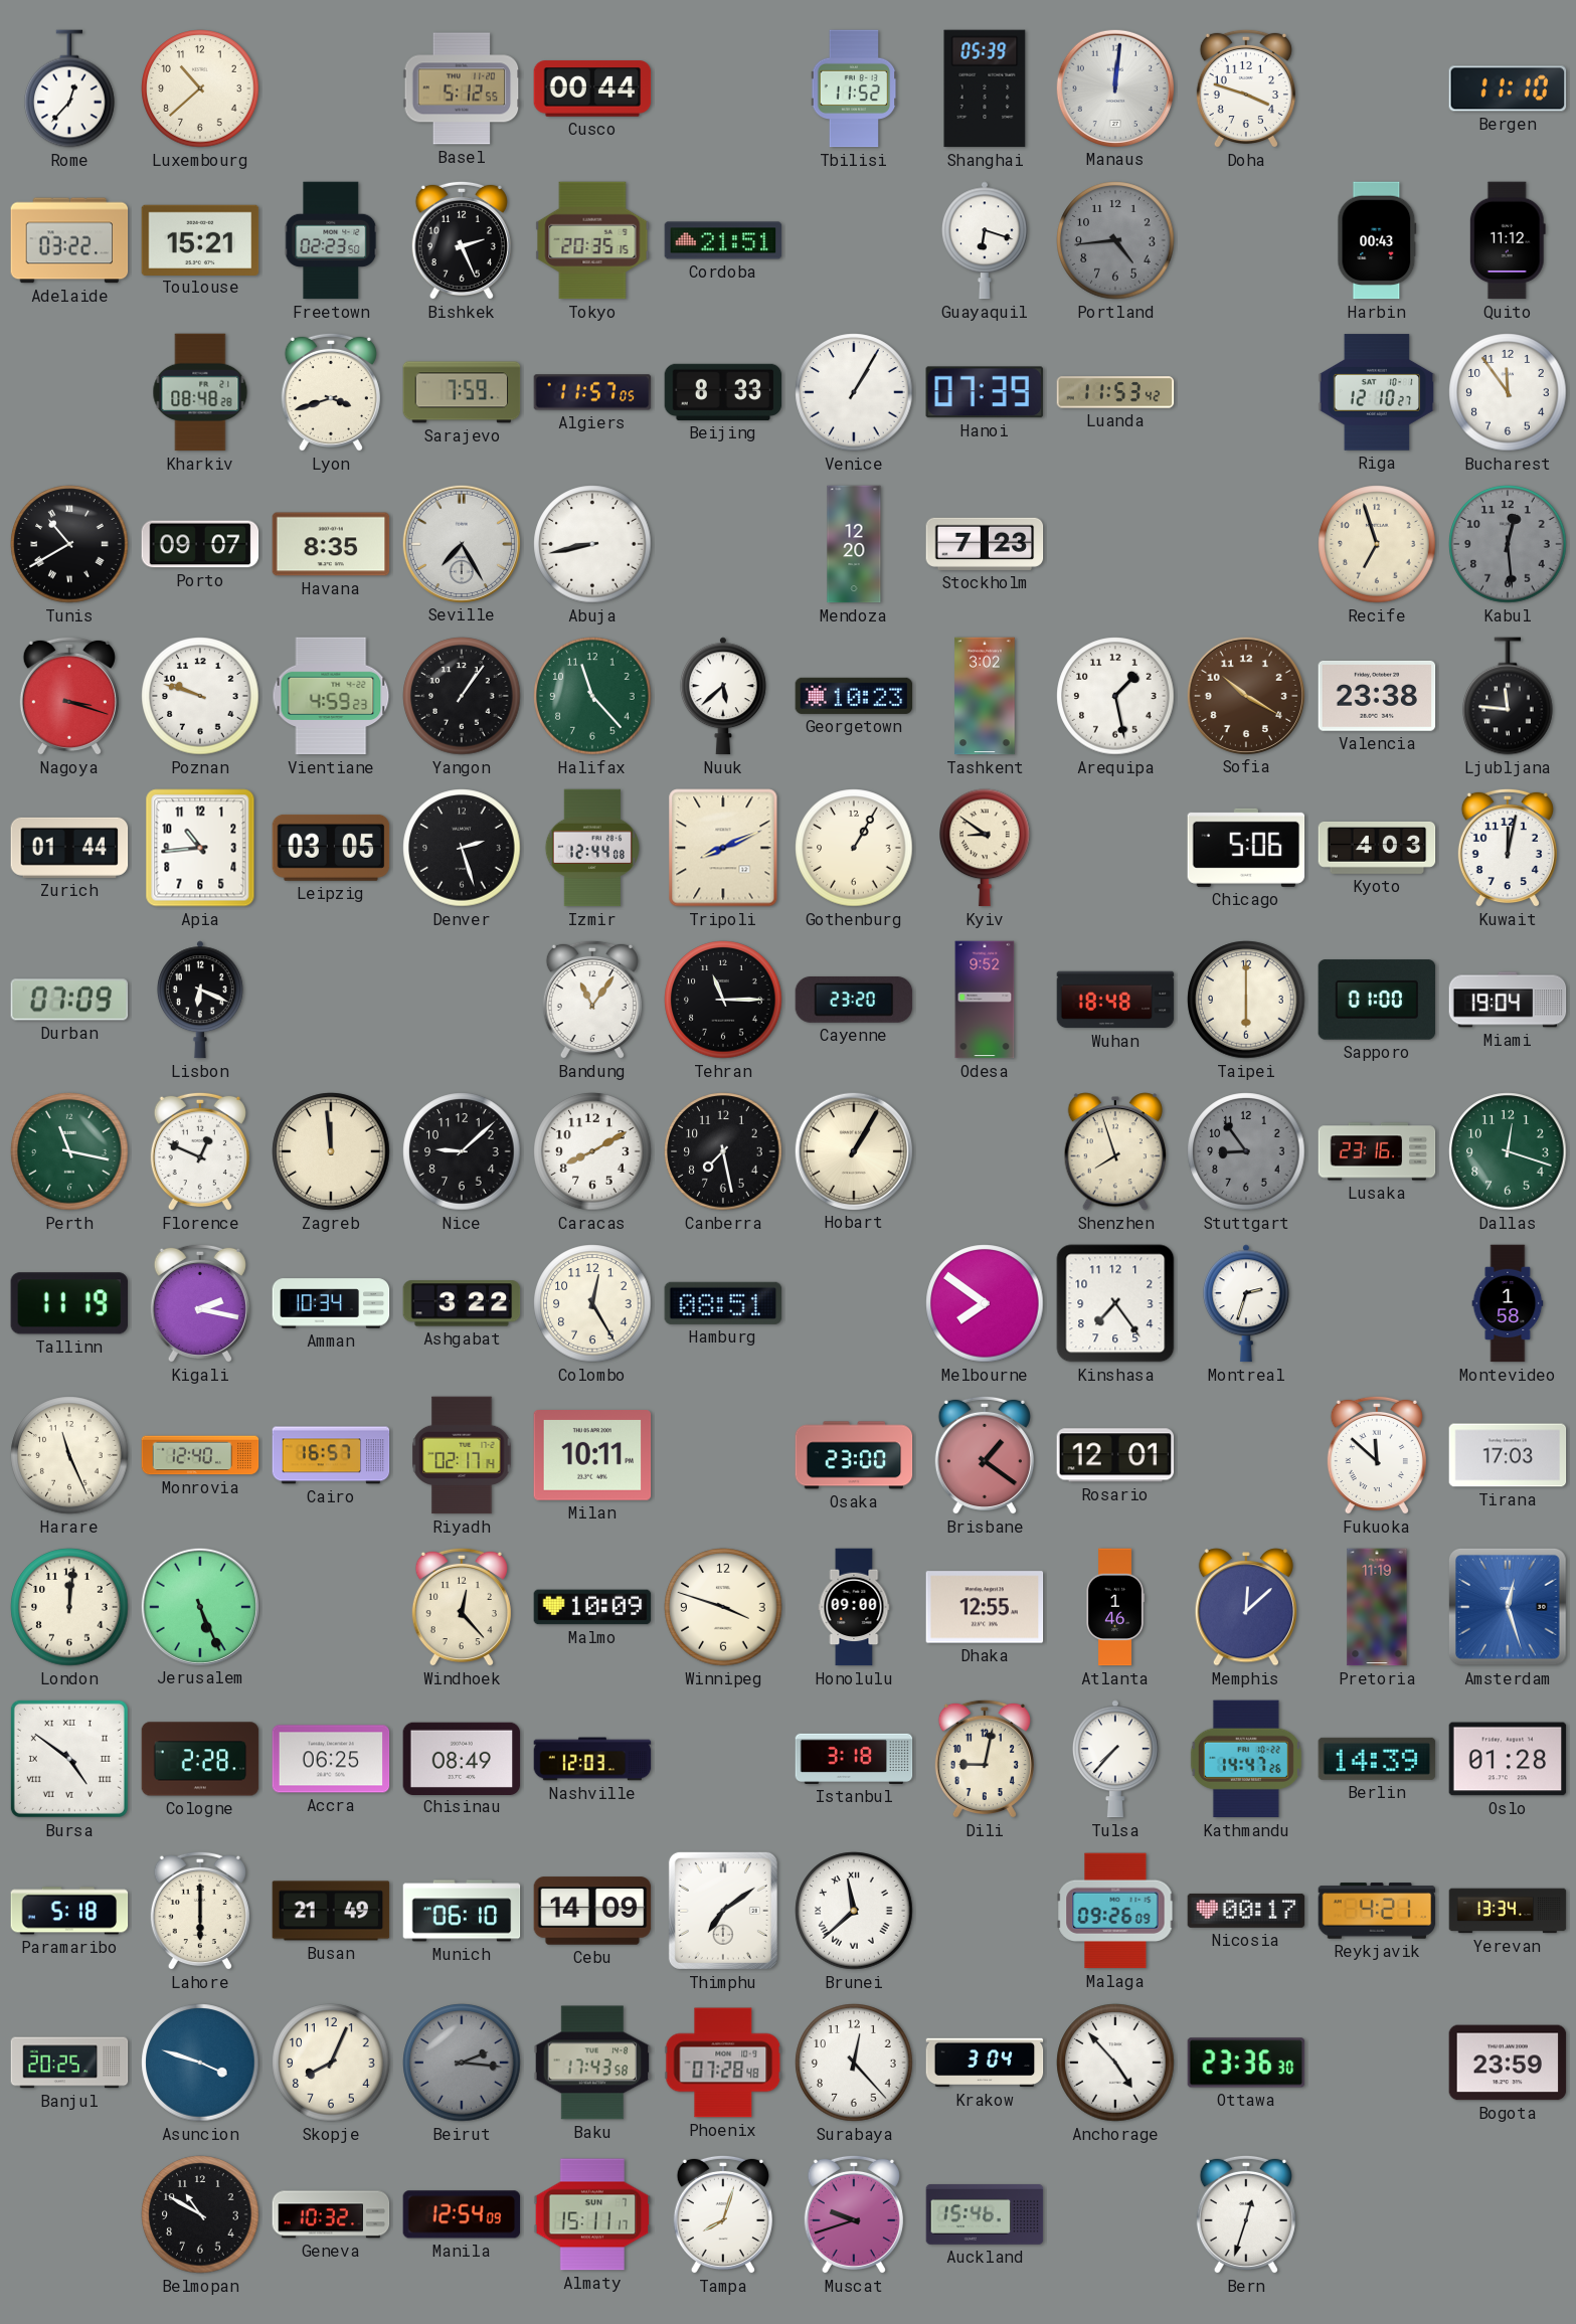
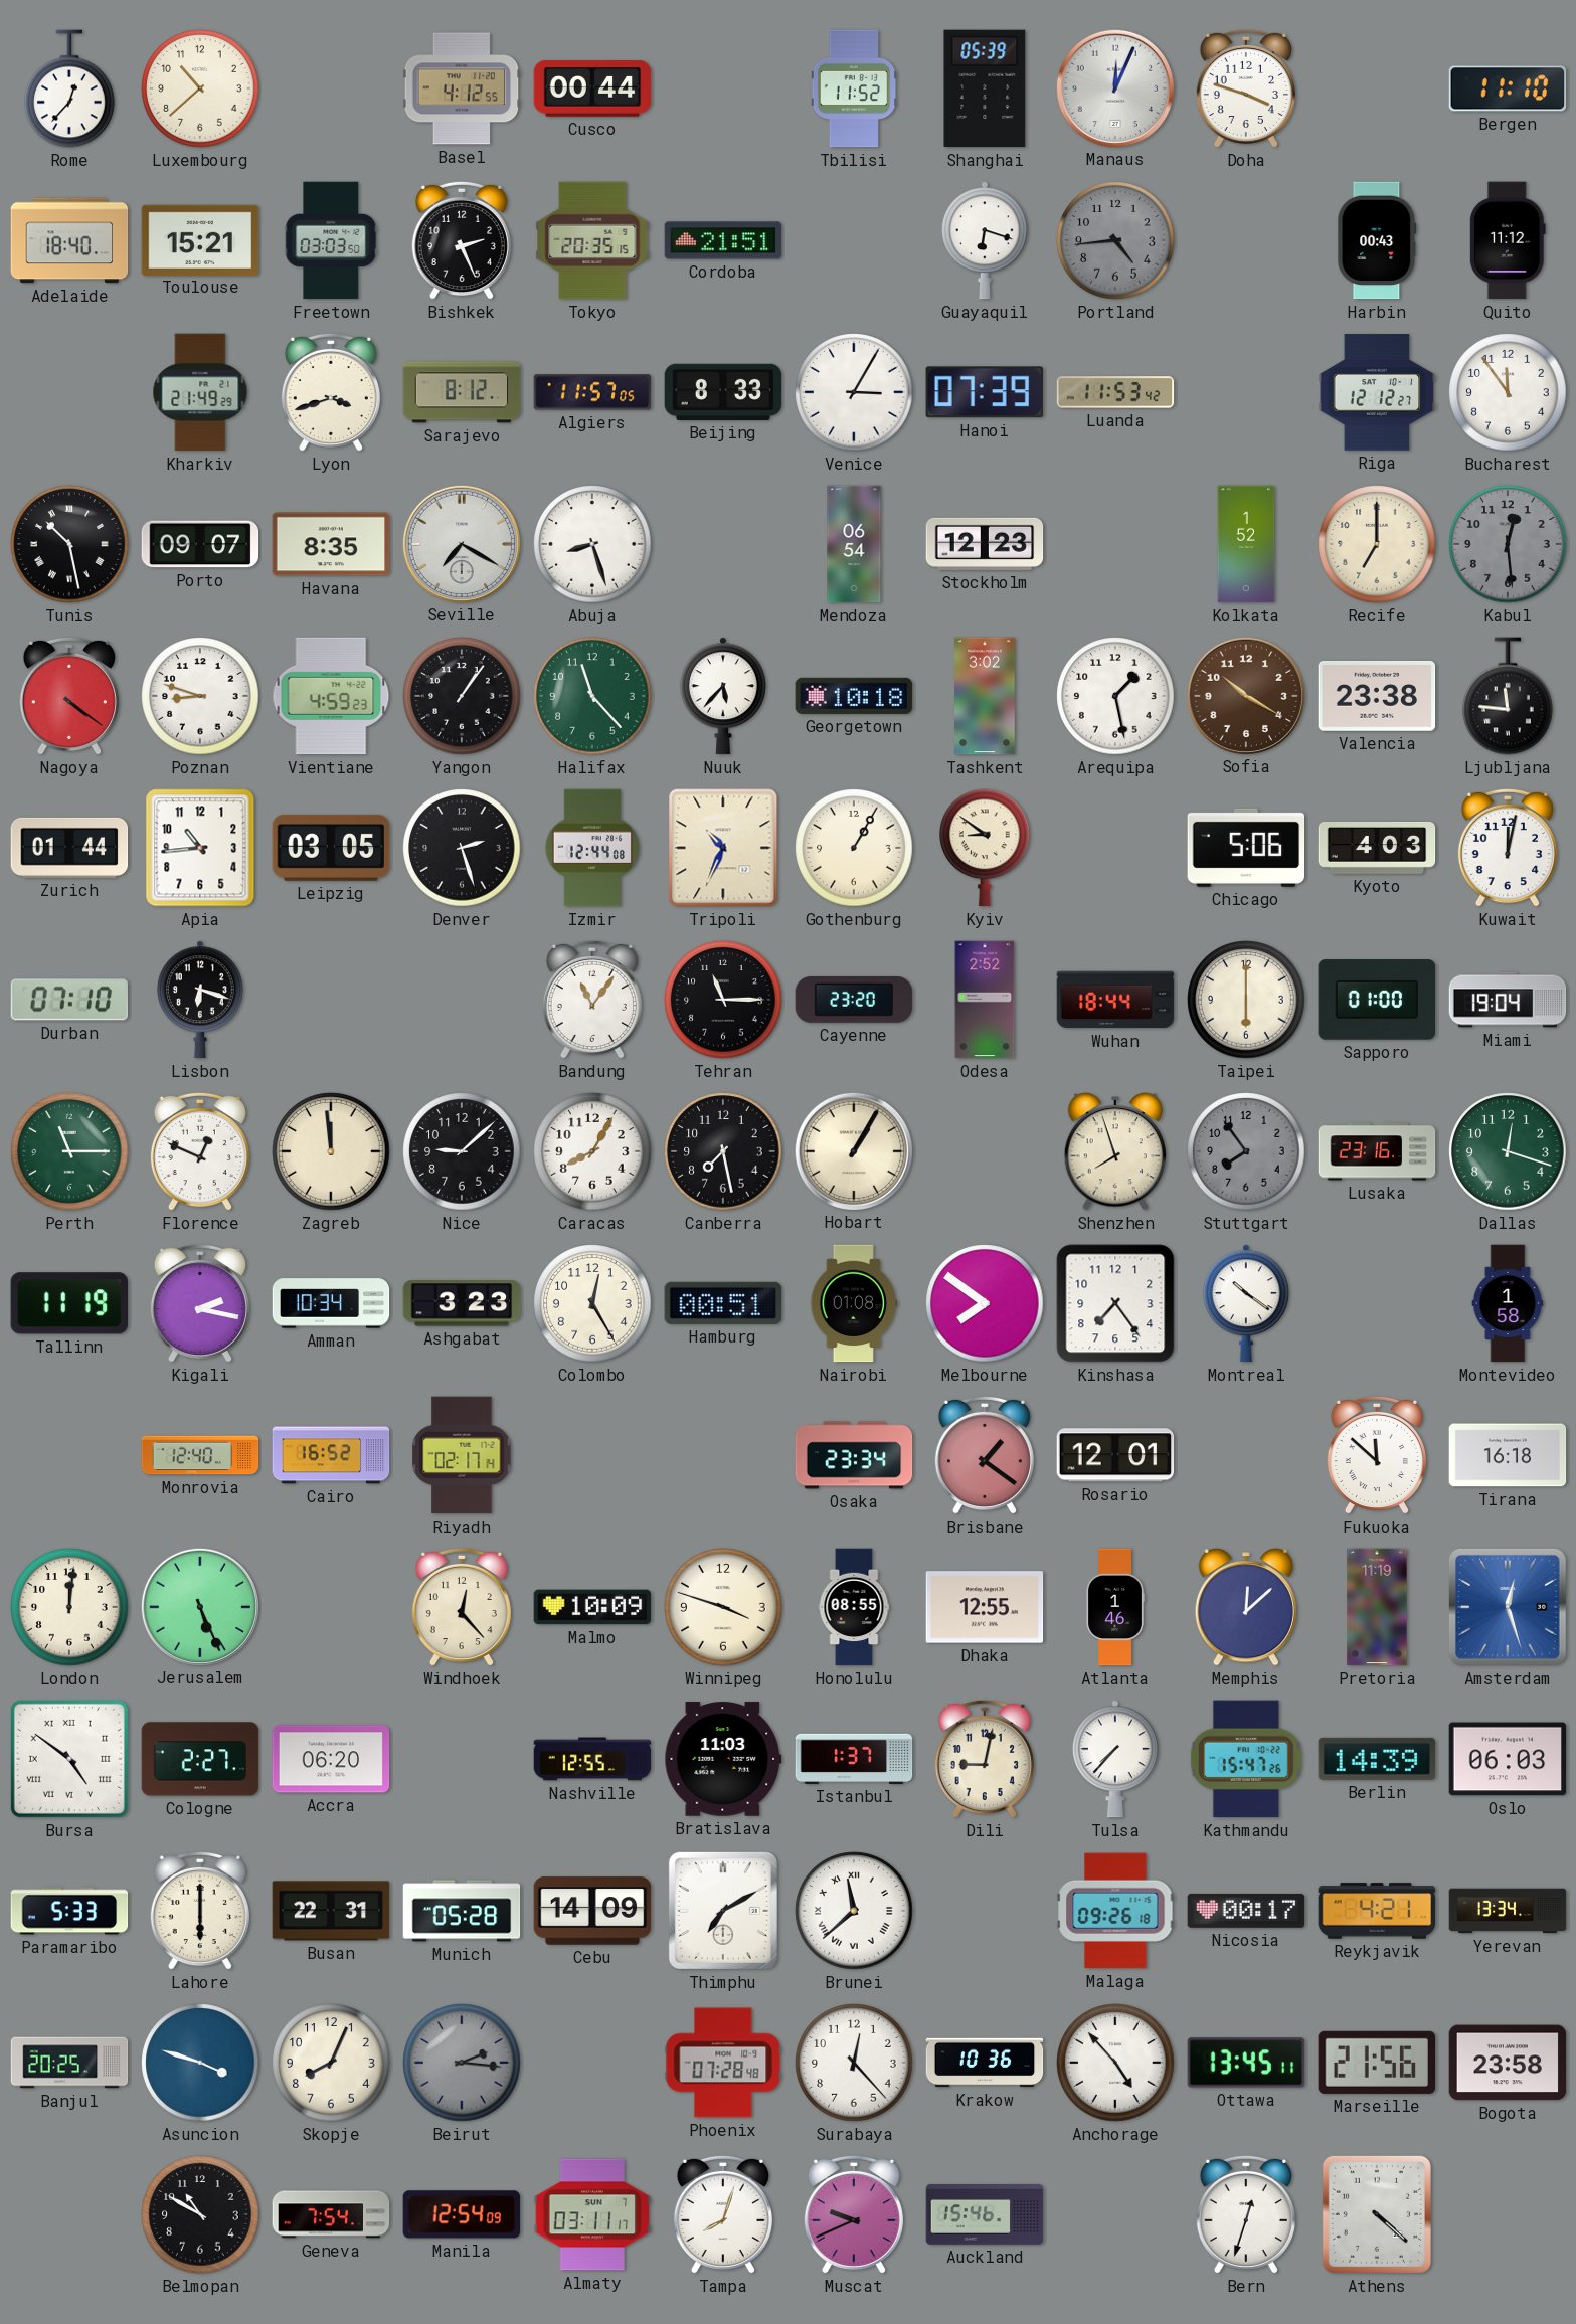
Basel: 5:12 -> 4:12 (462, 88)
Manaus: 12:01 -> 12:04 (1114, 87)
Adelaide: 03:22 -> 18:40 (69, 240)
Freetown: 02:23 -> 03:03 (331, 240)
Kharkiv: 08:48 -> 21:49 (200, 392)
Sarajevo: 7:59 -> 8:12 (462, 392)
Venice: 1:05 -> 3:05 (854, 392)
Riga: 12:10 -> 12:12 (1377, 392)
Tunis: 10:40 -> 10:28 (69, 544)
Seville: 7:25 -> 7:20 (461, 543)
Abuja: 8:43 -> 8:27 (592, 544)
Mendoza: 12:20 -> 06:54 (854, 544)
Stockholm: 7:23 -> 12:23 (985, 544)
Kolkata: none -> 1:52 (1246, 544)
Recife: 6:57 -> 7:00 (1377, 544)
Nagoya: 3:18 -> 4:21 (69, 696)
Poznan: 9:48 -> 8:48 (200, 696)
Nuuk: 5:38 -> 5:37 (723, 696)
Georgetown: 10:23 -> 10:18 (854, 696)
Tripoli: 8:11 -> 10:34 (723, 848)
Durban: 07:09 -> 07:10 (69, 1000)
Lisbon: 6:19 -> 6:18 (200, 1000)
Odesa: 9:52 -> 2:52 (985, 1000)
Wuhan: 18:48 -> 18:44 (1115, 1000)
Perth: 11:17 -> 11:15 (69, 1151)
Caracas: 8:10 -> 8:05 (592, 1151)
Stuttgart: 8:54 -> 7:54 (1246, 1151)
Ashgabat: 3:22 -> 3:23 (462, 1303)
Hamburg: 08:51 -> 00:51 (723, 1303)
Nairobi: none -> 01:08 (854, 1303)
Montreal: 2:33 -> 10:21 (1246, 1303)
Harare: 11:26 -> none (69, 1455)
Cairo: 16:57 -> 16:52 (331, 1455)
Milan: 10:11 -> none (592, 1456)
Osaka: 23:00 -> 23:34 (854, 1455)
Tirana: 17:03 -> 16:18 (1508, 1455)
Honolulu: 09:00 -> 08:55 (854, 1607)
Cologne: 2:28 -> 2:27 (200, 1759)
Accra: 06:25 -> 06:20 (331, 1759)
Chisinau: 08:49 -> none (462, 1758)
Nashville: 12:03 -> 12:55 (592, 1759)
Bratislava: none -> 11:03 (723, 1759)
Istanbul: 3:18 -> 1:37 (854, 1759)
Kathmandu: 14:47 -> 15:47 (1246, 1759)
Oslo: 01:28 -> 06:03 (1508, 1759)
Paramaribo: 5:18 -> 5:33 (69, 1911)
Busan: 21:49 -> 22:31 (331, 1911)
Munich: 06:10 -> 05:28 (462, 1911)
Thimphu: 7:09 -> 7:10 (723, 1911)
Malaga: 09:26:09 -> 09:26:18 (1115, 1911)
Baku: 17:43 -> none (592, 2063)
Krakow: 3:04 -> 10:36 (985, 2063)
Ottawa: 23:36 -> 13:45 (1246, 2063)
Marseille: none -> 21:56 (1377, 2063)
Bogota: 23:59 -> 23:58 (1508, 2063)
Geneva: 10:32 -> 7:54 (331, 2214)
Almaty: 15:11 -> 03:11 (592, 2214)
Muscat: 9:42 -> 9:41 (854, 2214)
Athens: none -> 4:22 (1377, 2214)
